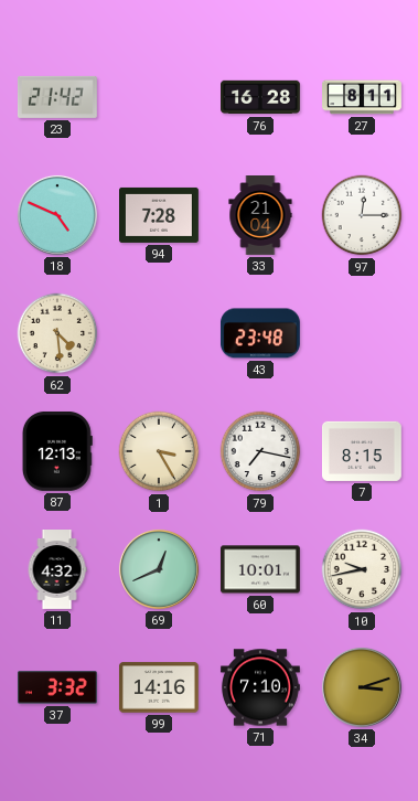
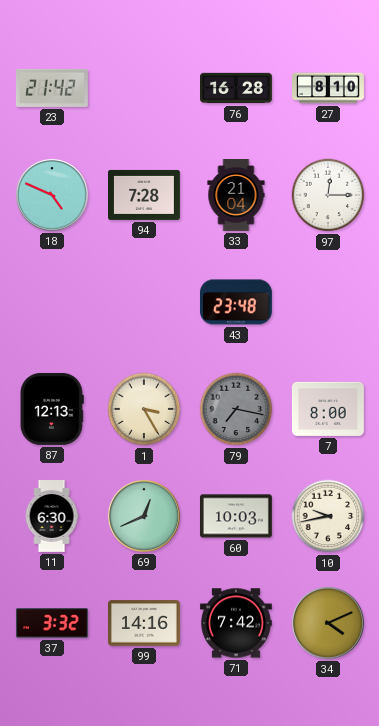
27: 8:11 -> 8:10 (329, 88)
62: 4:29 -> none (57, 333)
79 dial: white -> grey (236, 409)
7: 8:15 -> 8:00 (328, 409)
11: 4:32 -> 6:30 (52, 517)
60: 10:01 -> 10:03 (236, 516)
71: 7:10 -> 7:42 (236, 623)
34: 3:12 -> 4:11 (328, 623)
